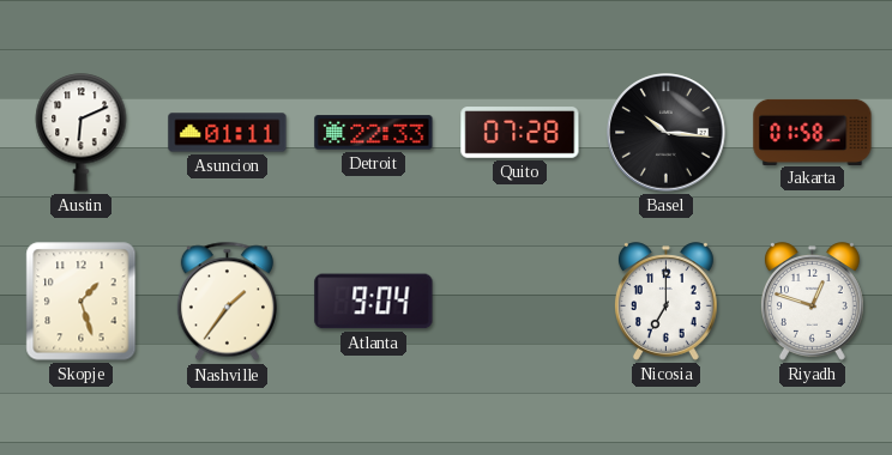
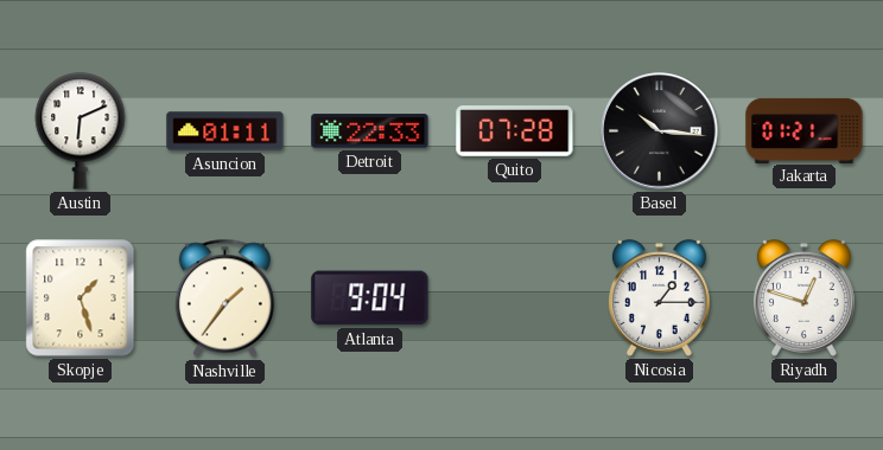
Jakarta: 01:58 -> 01:21 (805, 130)
Nicosia: 7:00 -> 1:15 (659, 298)
